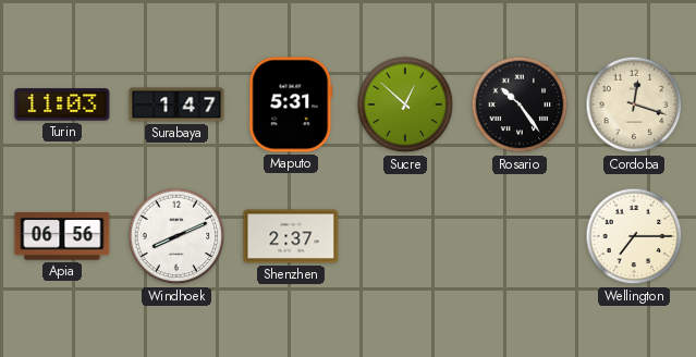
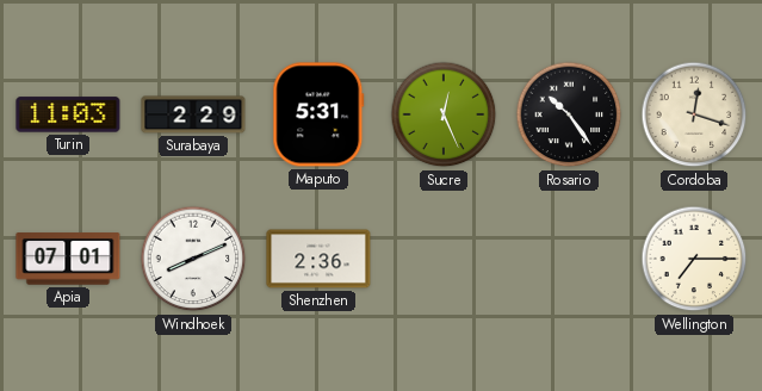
Surabaya: 1:47 -> 2:29 (193, 114)
Sucre: 12:52 -> 12:26 (444, 114)
Apia: 06:56 -> 07:01 (68, 259)
Shenzhen: 2:37 -> 2:36 (318, 259)
